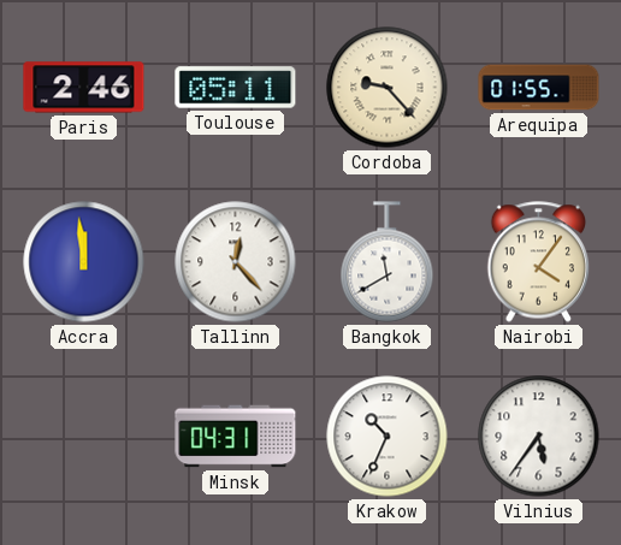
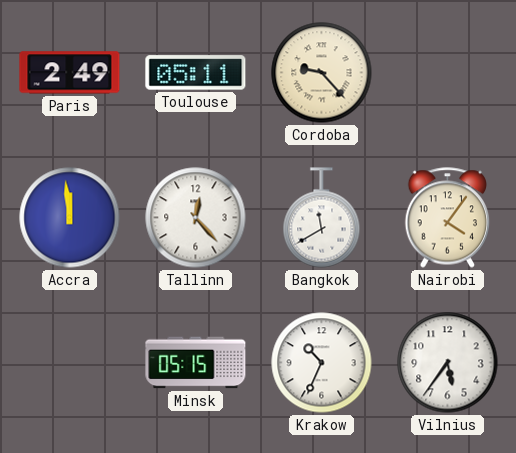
Paris: 2:46 -> 2:49 (70, 73)
Arequipa: 01:55 -> none (539, 88)
Minsk: 04:31 -> 05:15 (196, 363)
